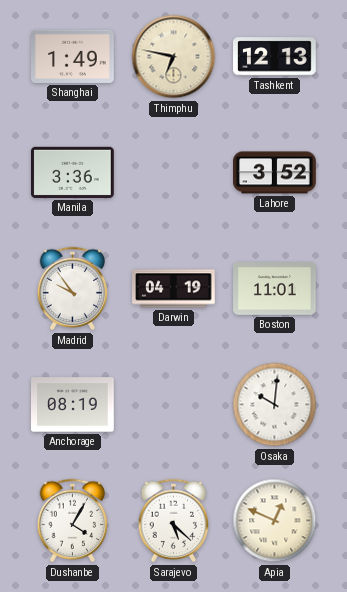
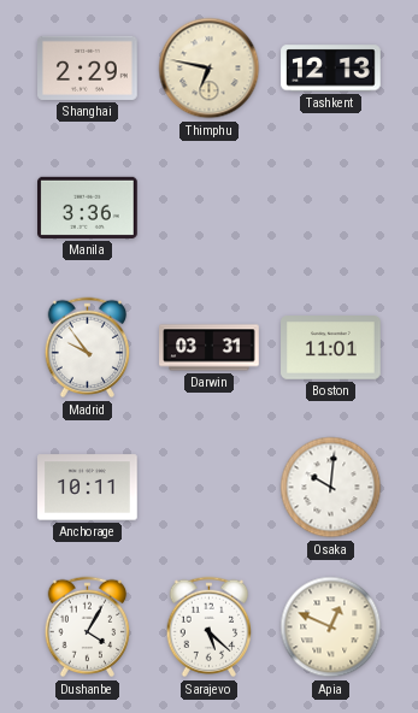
Shanghai: 1:49 -> 2:29 (88, 67)
Lahore: 3:52 -> none (275, 173)
Darwin: 04:19 -> 03:31 (210, 348)
Anchorage: 08:19 -> 10:11 (88, 488)
